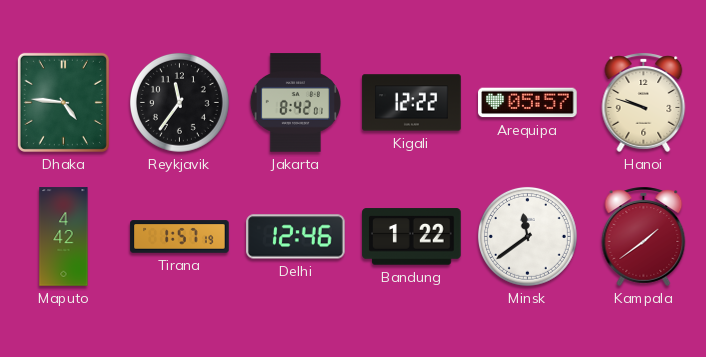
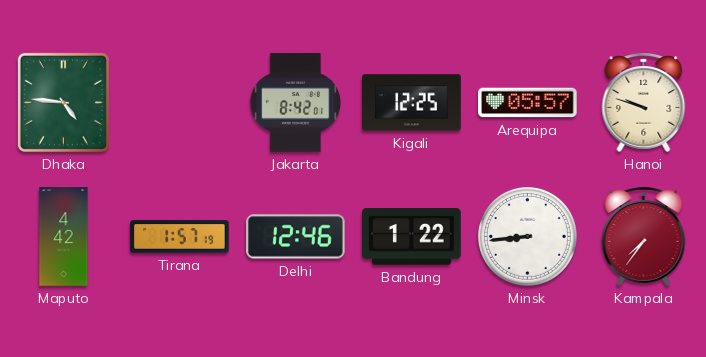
Reykjavik: 11:36 -> none (179, 102)
Kigali: 12:22 -> 12:25 (412, 103)
Minsk: 11:39 -> 8:44 (527, 236)
Kampala: 1:39 -> 7:36 (644, 236)
